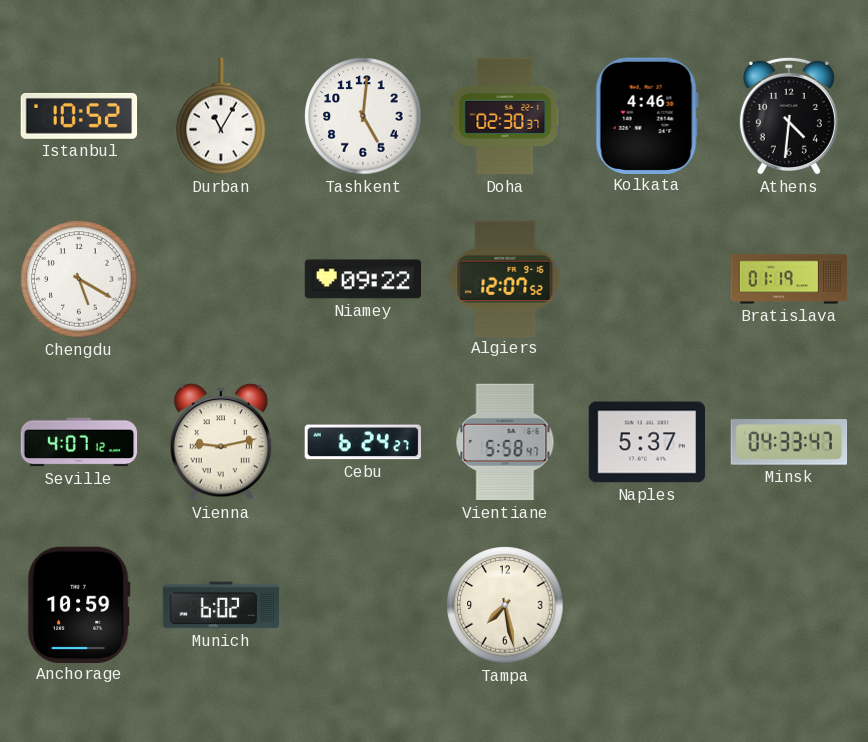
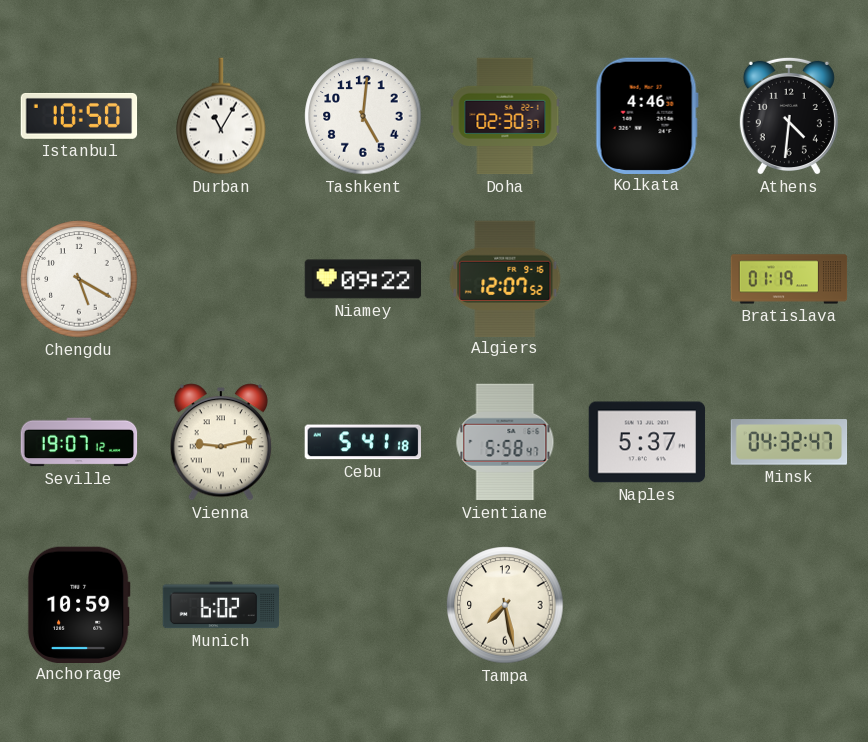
Istanbul: 10:52 -> 10:50 (79, 116)
Seville: 4:07 -> 19:07 (79, 442)
Cebu: 6:24 -> 5:41 (362, 442)
Minsk: 04:33 -> 04:32 (789, 442)
